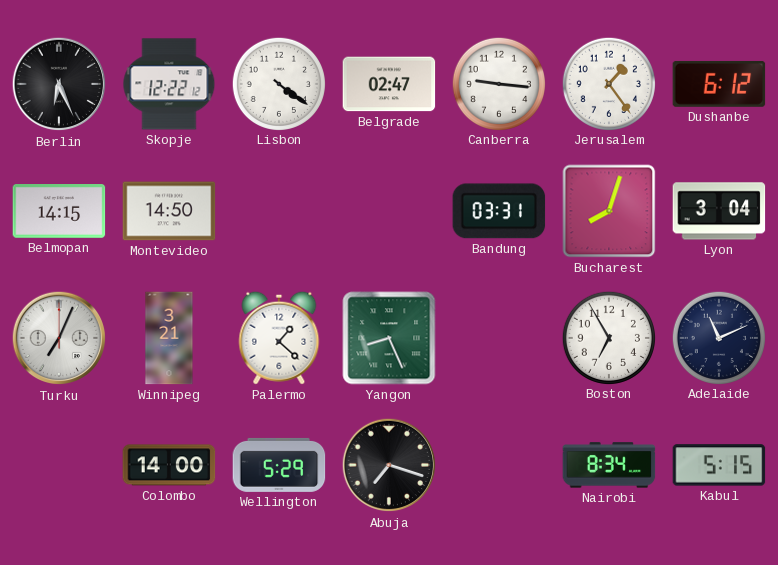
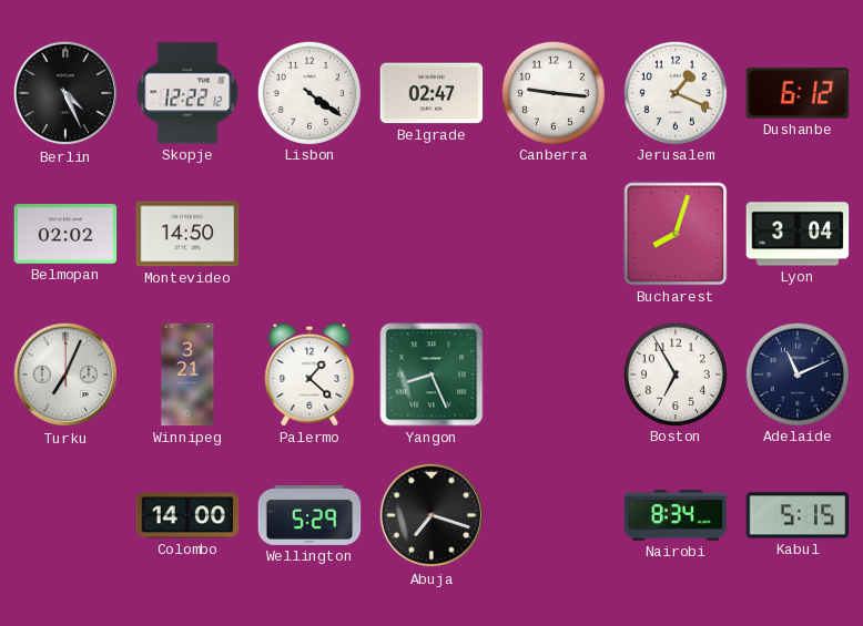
Berlin: 6:26 -> 4:26 (65, 93)
Jerusalem: 1:24 -> 1:19 (674, 92)
Belmopan: 14:15 -> 02:02 (65, 235)
Bandung: 03:31 -> none (499, 211)
